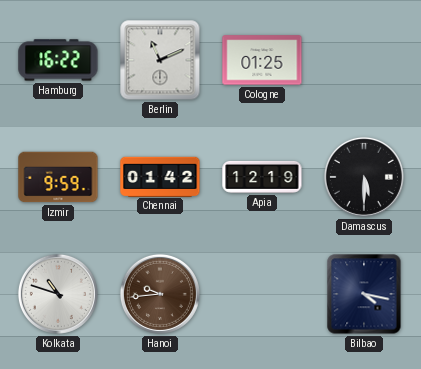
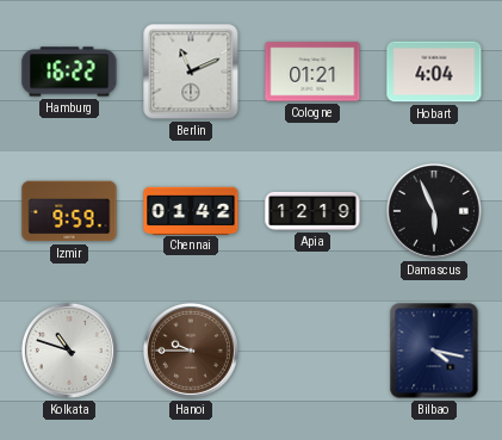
Cologne: 01:25 -> 01:21 (312, 72)
Hobart: none -> 4:04 (434, 72)
Damascus: 5:30 -> 5:56 (434, 211)
Hanoi: 9:44 -> 9:45 (191, 351)
